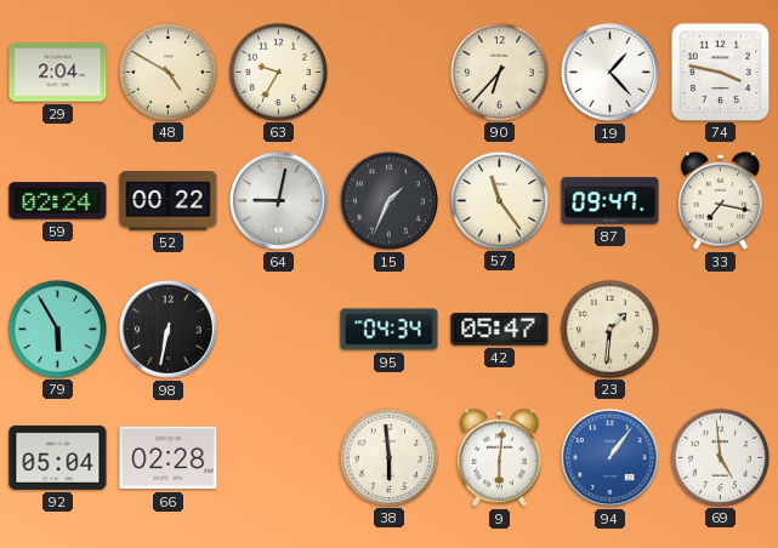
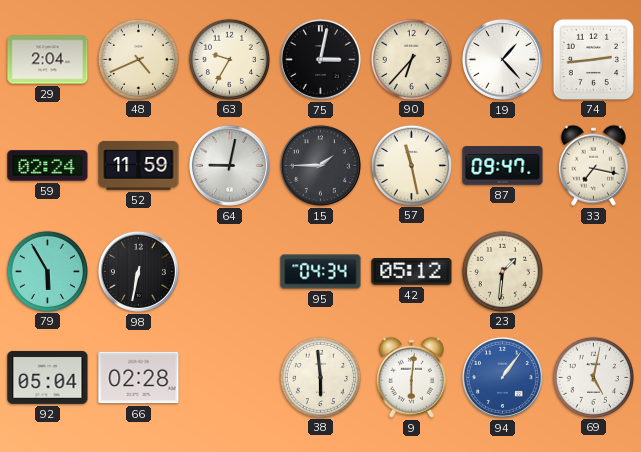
48: 4:50 -> 4:41 (138, 59)
75: none -> 3:02 (320, 59)
74: 3:47 -> 2:44 (593, 59)
52: 00:22 -> 11:59 (139, 165)
15: 1:34 -> 1:45 (320, 165)
57: 11:24 -> 11:28 (411, 165)
42: 05:47 -> 05:12 (412, 272)
69: 4:59 -> 5:02 (593, 377)
